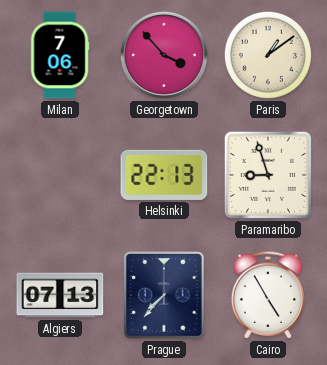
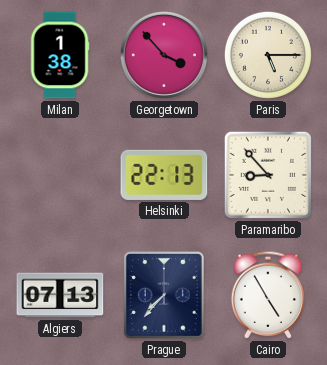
Milan: 7:06 -> 1:38 (60, 55)
Paris: 1:09 -> 5:15 (268, 55)
Paramaribo: 8:57 -> 8:53 (268, 175)
